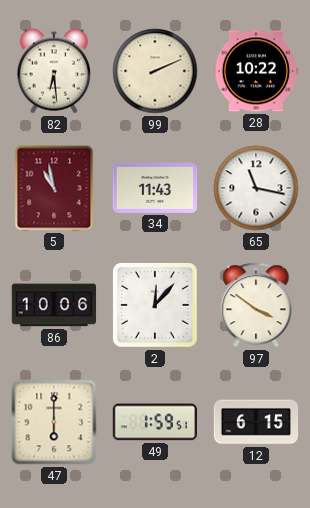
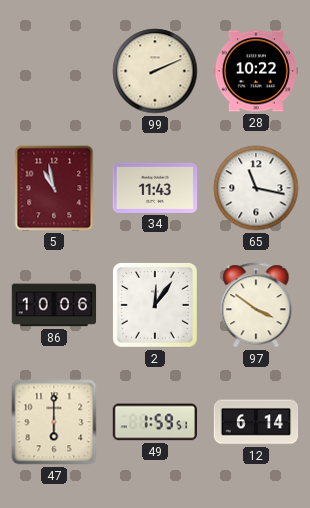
82: 6:29 -> none (53, 71)
2: 12:07 -> 12:06 (156, 306)
12: 6:15 -> 6:14 (256, 422)
